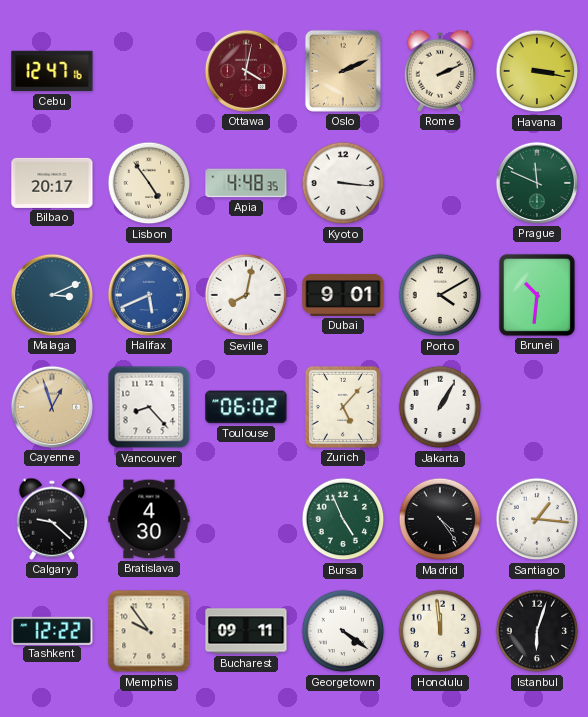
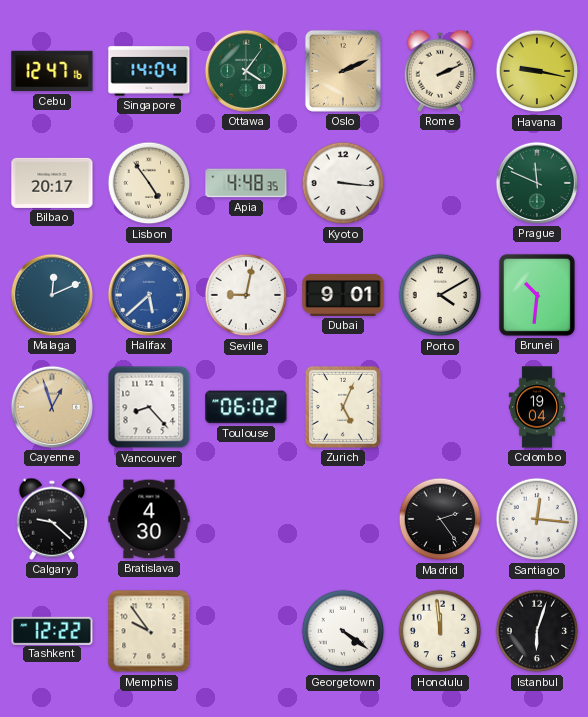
Singapore: none -> 14:04 (149, 71)
Ottawa: 4:02 -> 4:06 (246, 71)
Ottawa dial: burgundy -> green (246, 71)
Havana: 3:17 -> 9:17 (537, 71)
Malaga: 3:11 -> 12:11 (52, 295)
Halifax: 5:41 -> 5:38 (149, 295)
Seville: 8:02 -> 9:02 (246, 295)
Zurich: 5:07 -> 5:04 (343, 407)
Jakarta: 1:05 -> none (440, 407)
Colombo: none -> 19:04 (537, 407)
Bursa: 4:56 -> none (343, 519)
Madrid: 4:24 -> 2:24 (440, 519)
Santiago: 1:16 -> 12:16 (537, 519)
Bucharest: 09:11 -> none (246, 631)
